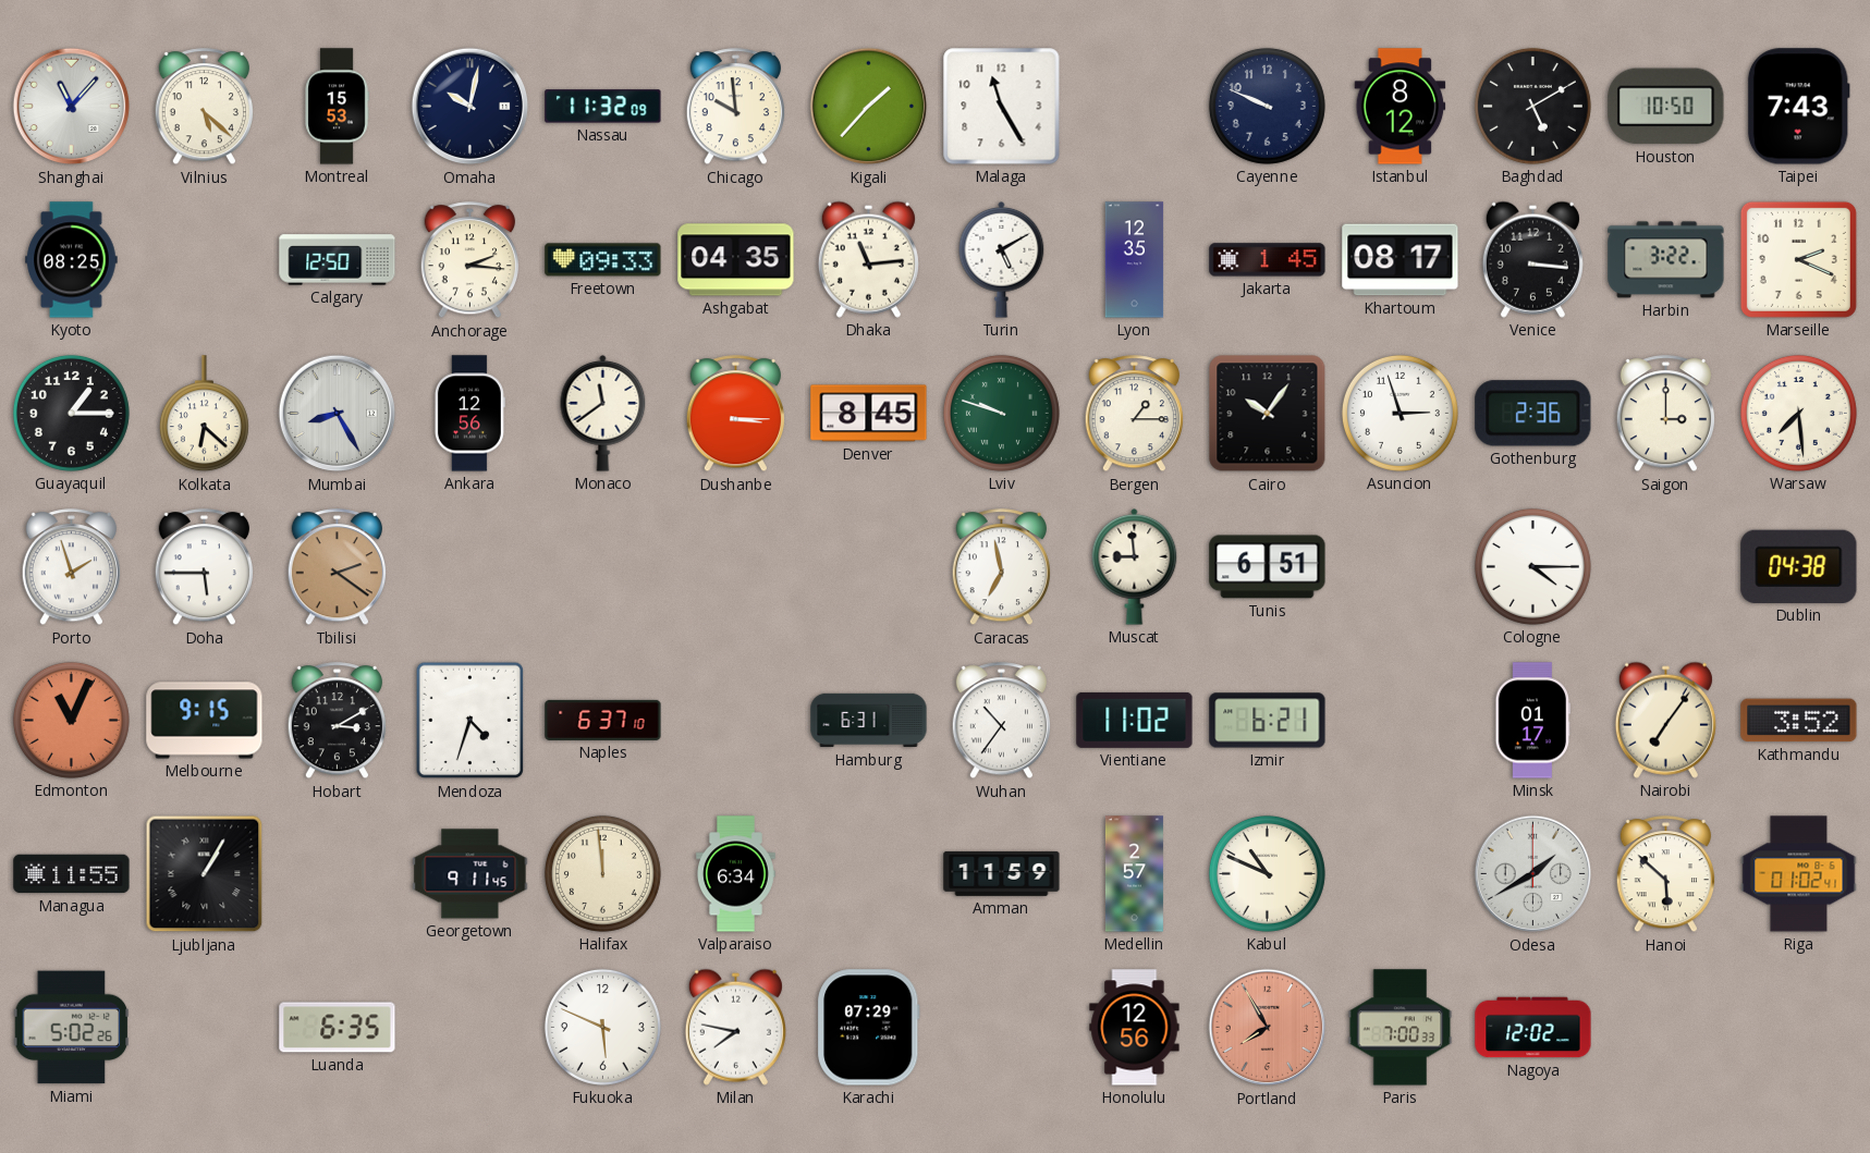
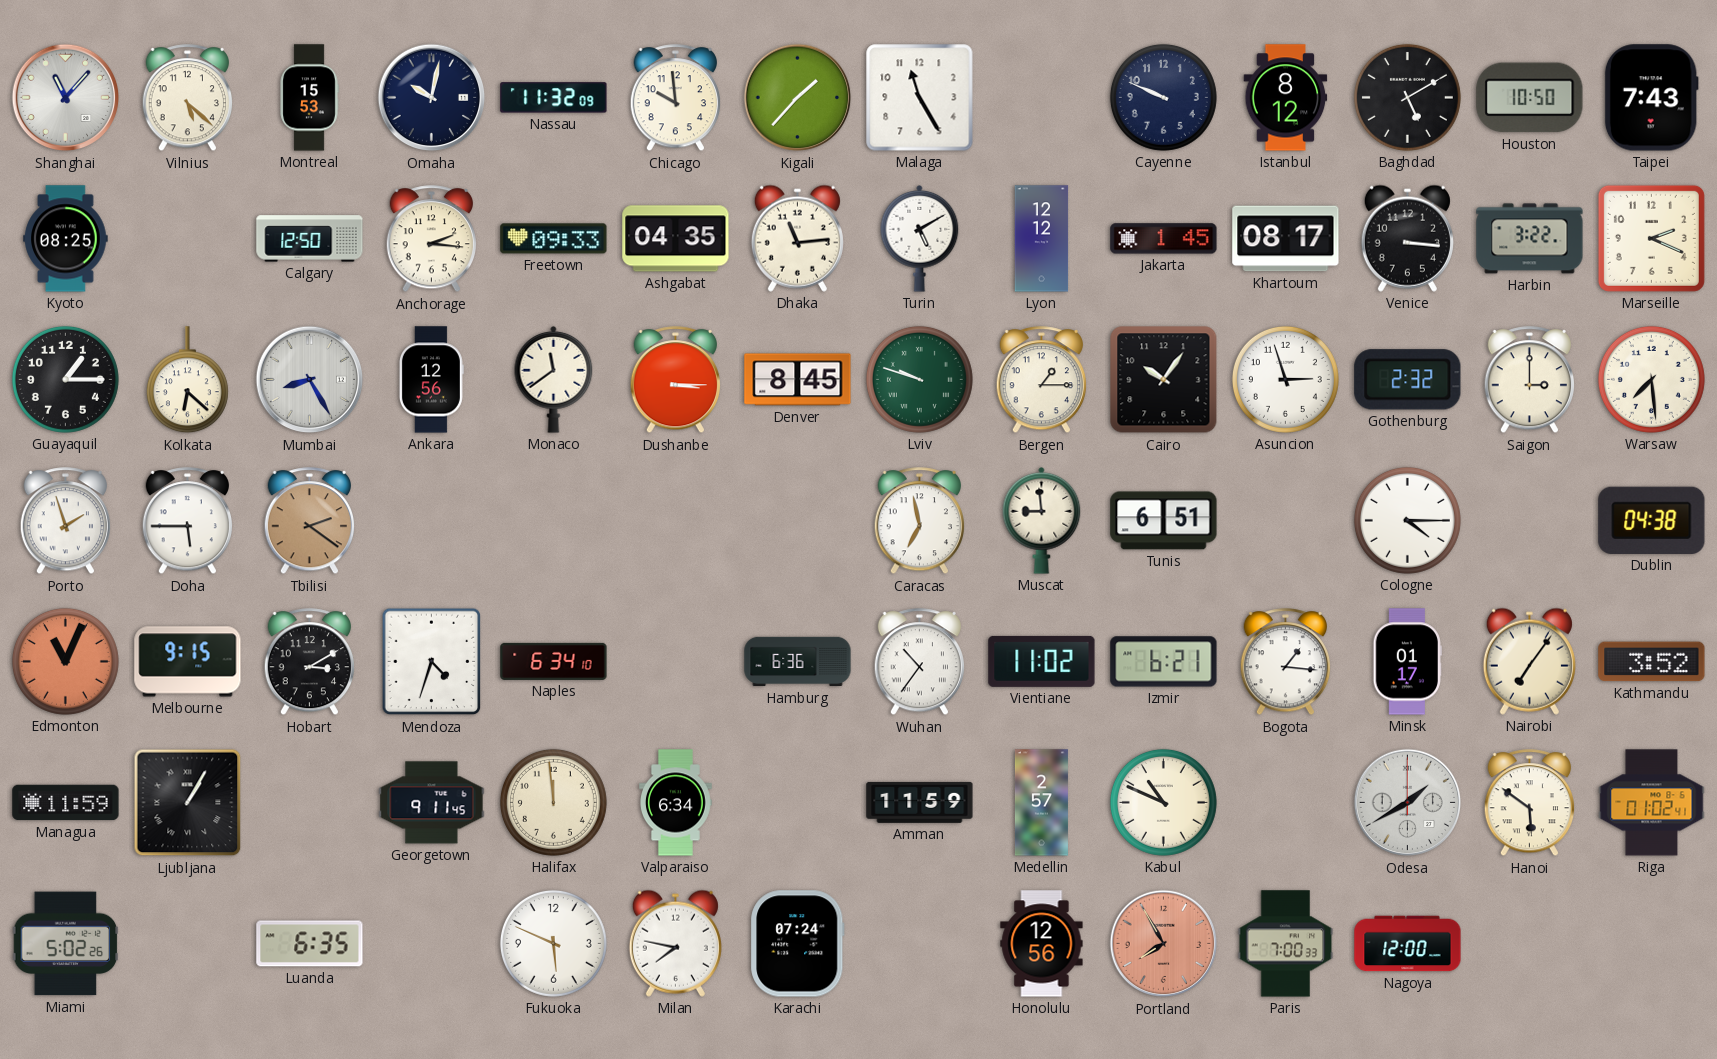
Lyon: 12:35 -> 12:12 (1042, 239)
Gothenburg: 2:36 -> 2:32 (1408, 380)
Naples: 6:37 -> 6:34 (554, 661)
Hamburg: 6:31 -> 6:36 (798, 662)
Bogota: none -> 1:16 (1285, 662)
Managua: 11:55 -> 11:59 (66, 803)
Hanoi: 5:52 -> 5:51 (1529, 803)
Karachi: 07:29 -> 07:24 (798, 944)
Nagoya: 12:02 -> 12:00 (1408, 944)
